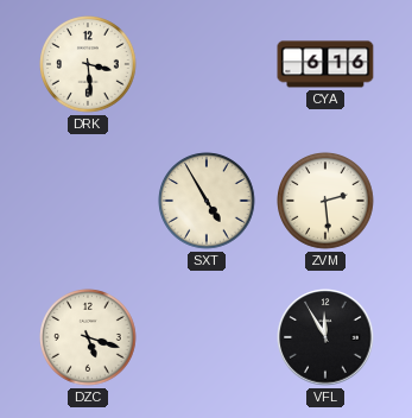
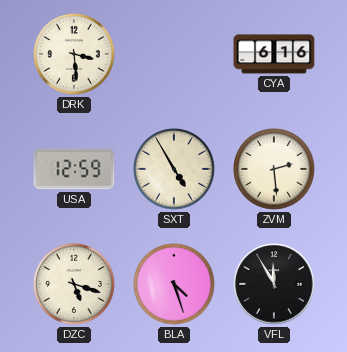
USA: none -> 12:59 (74, 169)
BLA: none -> 4:27 (175, 285)
